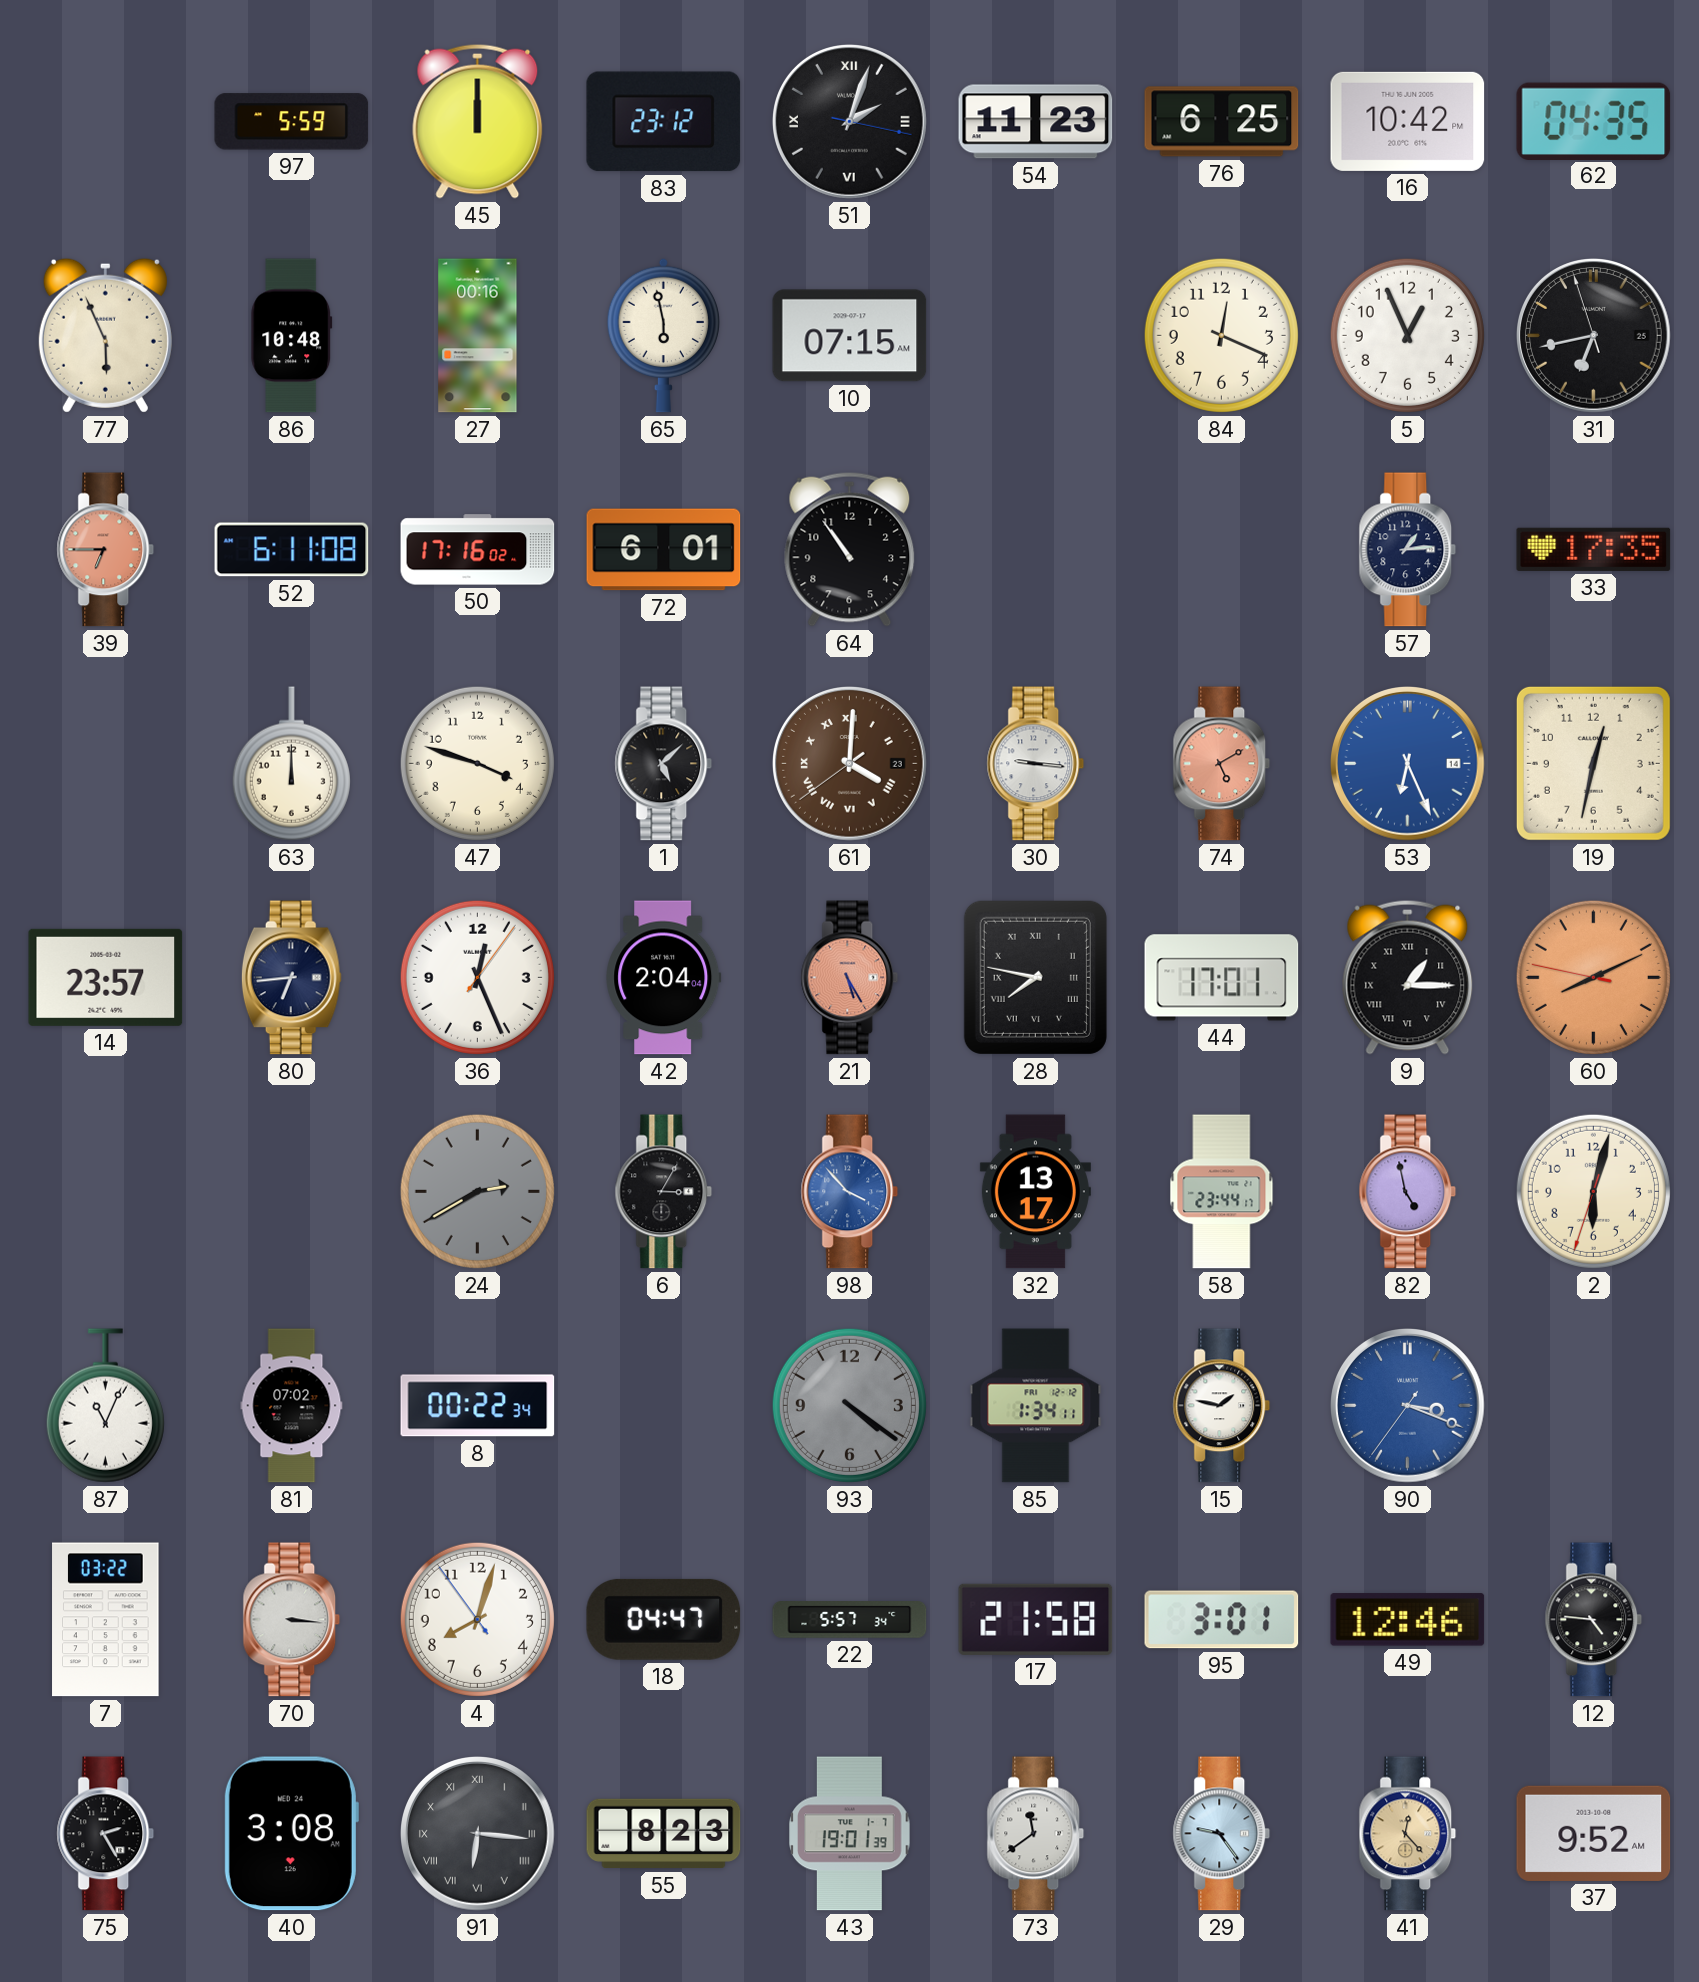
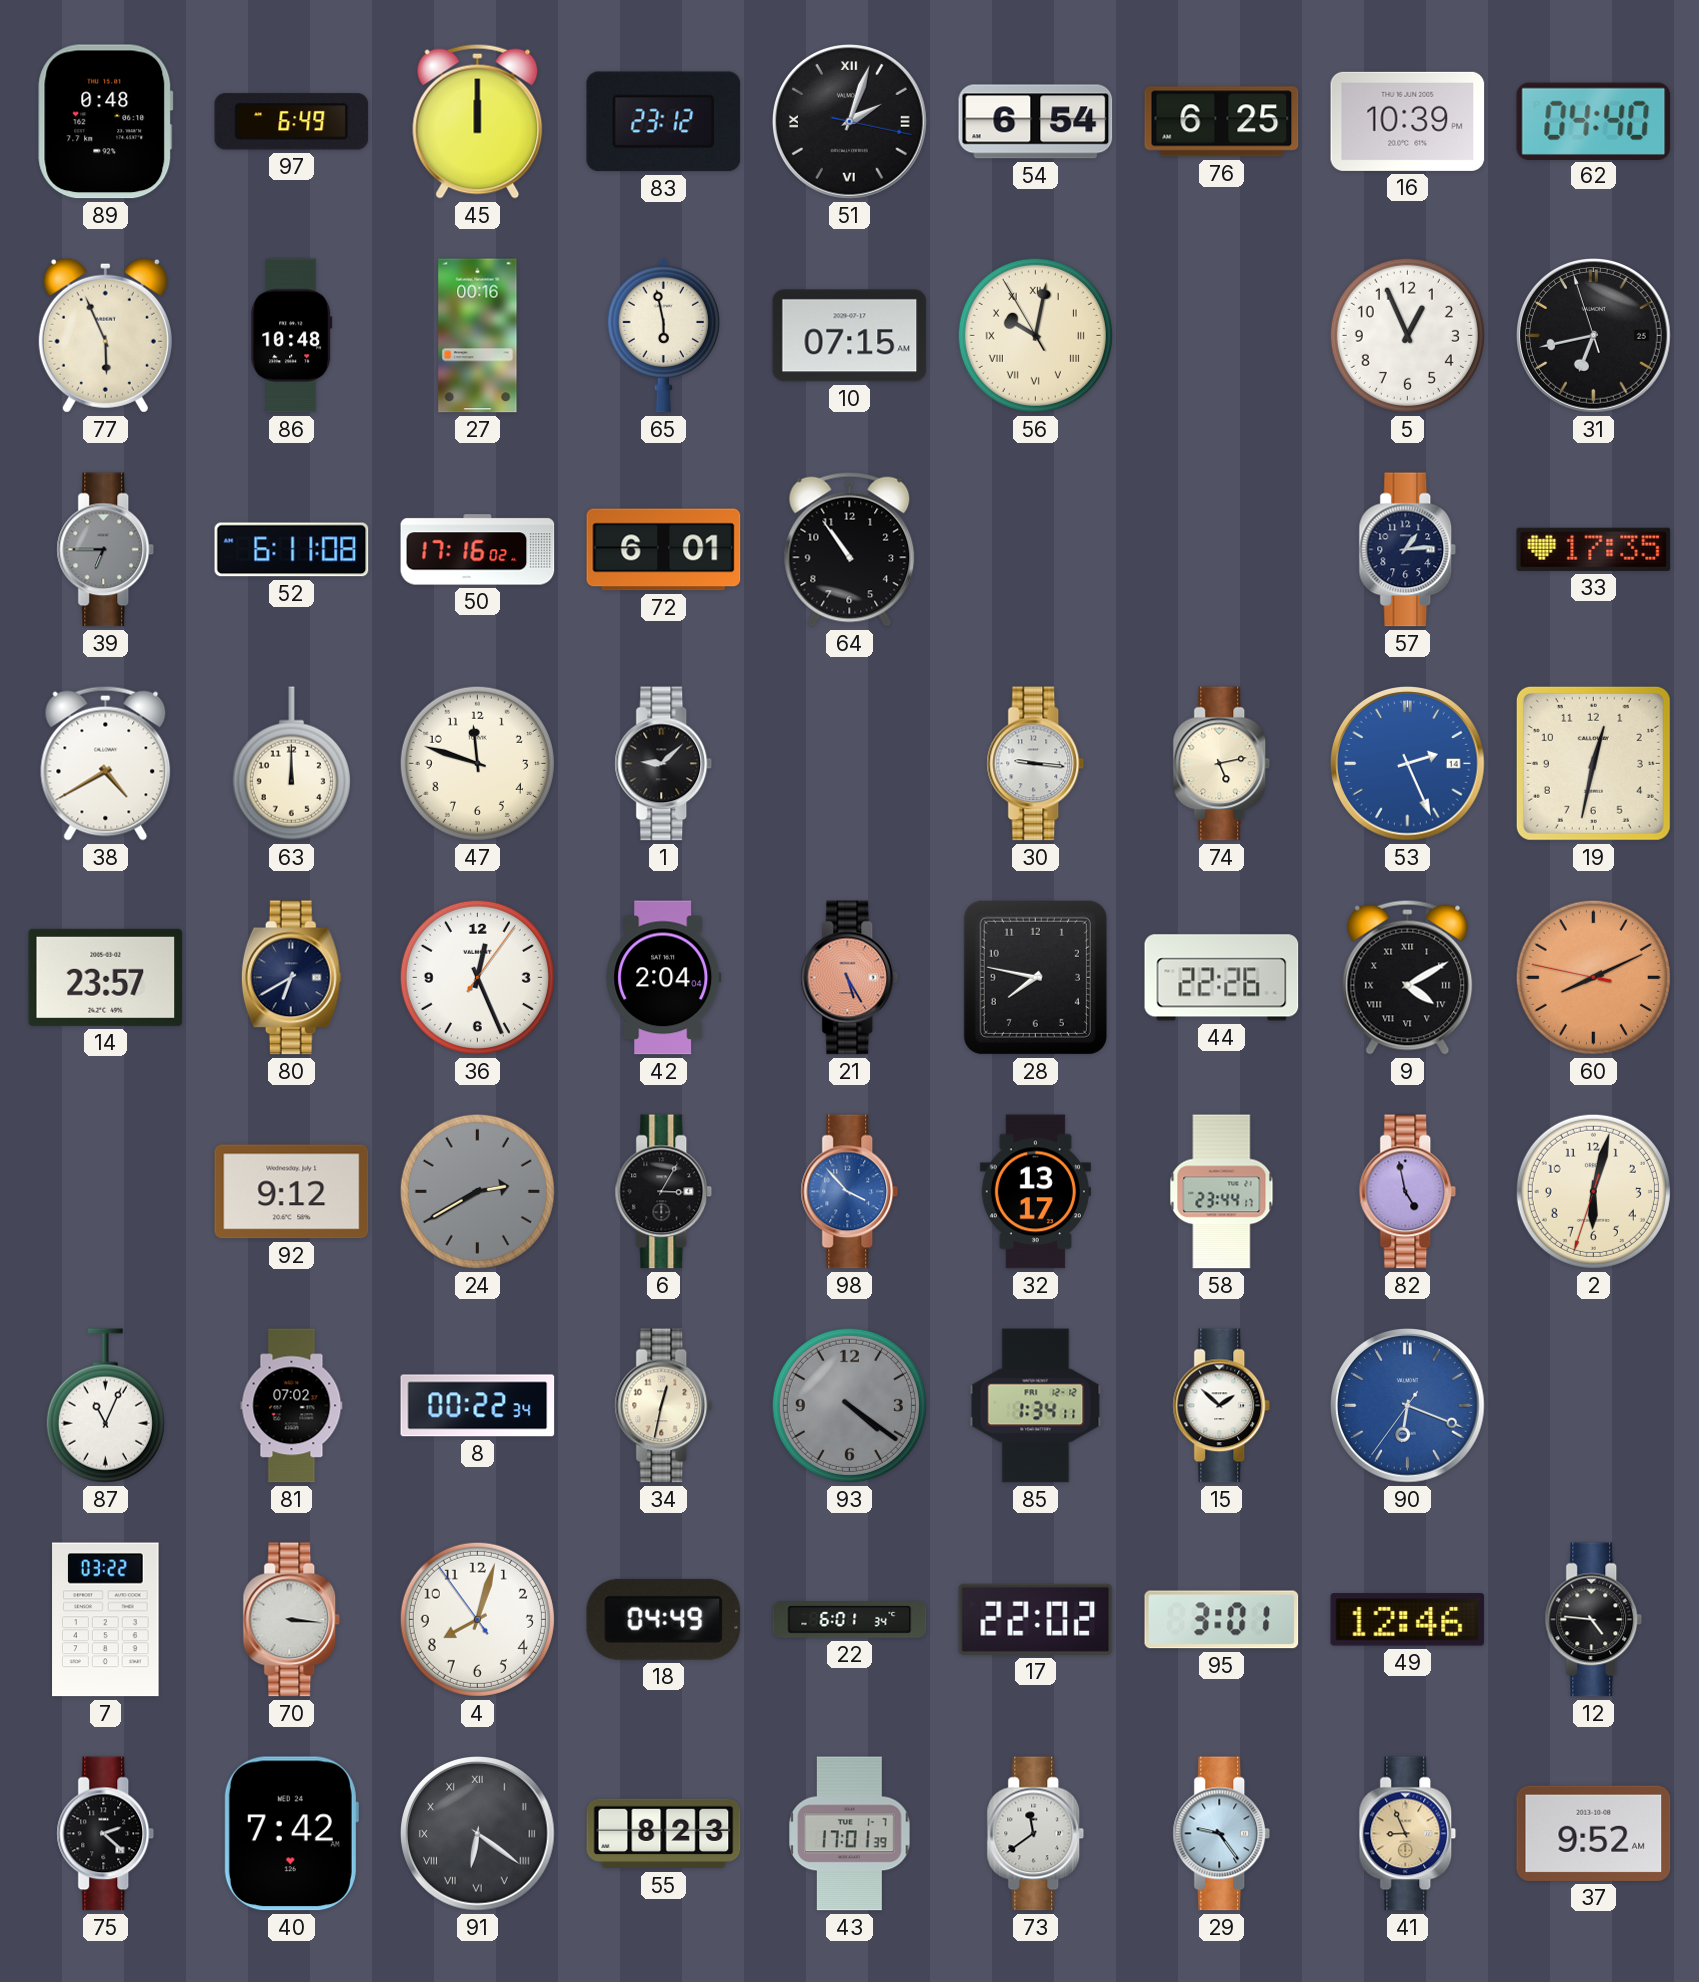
89: none -> 0:48 (106, 122)
97: 5:59 -> 6:49 (292, 122)
54: 11:23 -> 6:54 (1036, 122)
16: 10:42 -> 10:39 (1408, 121)
62: 04:35 -> 04:40 (1594, 121)
56: none -> 10:01 (1035, 335)
84: 12:19 -> none (1221, 335)
39 dial: salmon -> grey (106, 550)
38: none -> 4:40 (106, 763)
47: 3:48 -> 11:48 (477, 763)
1: 5:08 -> 9:08 (664, 764)
61: 4:00 -> none (850, 764)
74: 5:10 -> 5:13 (1222, 764)
74 dial: salmon -> cream (1222, 764)
53: 6:26 -> 2:26 (1408, 764)
80: 6:44 -> 6:40 (291, 978)
28 numerals: Roman -> Arabic (1035, 977)
44: 17:01 -> 22:26 (1222, 978)
9: 1:15 -> 4:10 (1408, 977)
92: none -> 9:12 (292, 1192)
34: none -> 12:32 (664, 1406)
15: 1:47 -> 1:52 (1222, 1406)
90: 3:18 -> 6:18 (1408, 1406)
18: 04:47 -> 04:49 (664, 1619)
22: 5:57 -> 6:01 (850, 1620)
17: 21:58 -> 22:02 (1036, 1619)
75: 2:25 -> 2:22 (106, 1834)
40: 3:08 -> 7:42 (291, 1834)
91: 6:16 -> 6:21 (478, 1834)
43: 19:01 -> 17:01 (850, 1834)
41: 12:23 -> 8:56 (1408, 1834)
